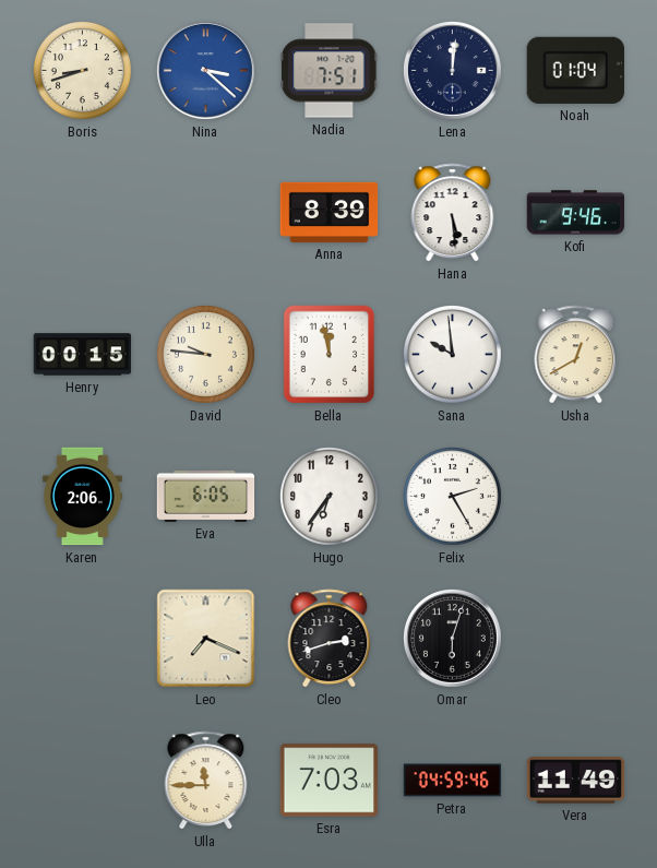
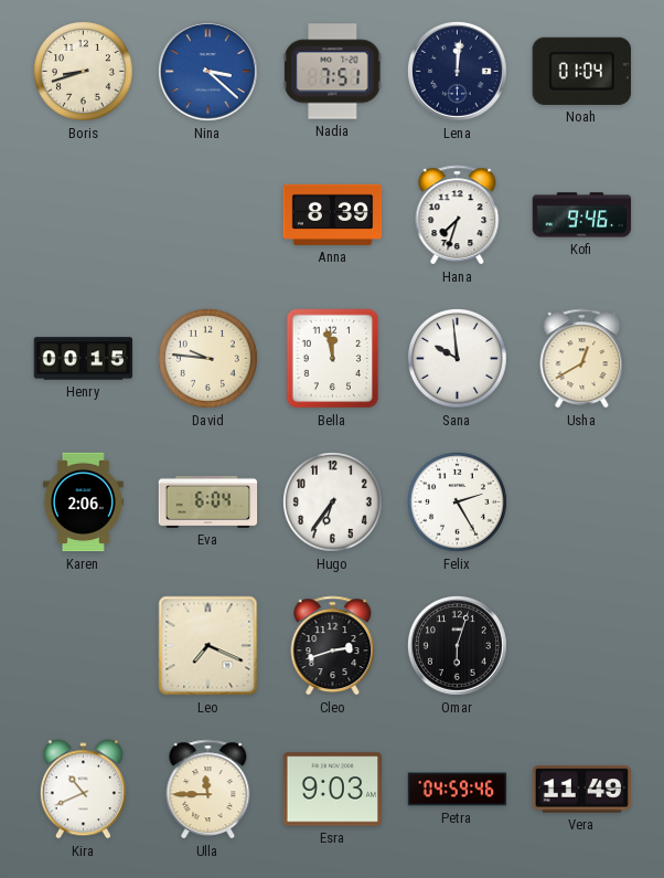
Hana: 5:29 -> 7:33 (458, 215)
Eva: 6:05 -> 6:04 (208, 501)
Kira: none -> 10:41 (83, 790)
Esra: 7:03 -> 9:03 (333, 790)
